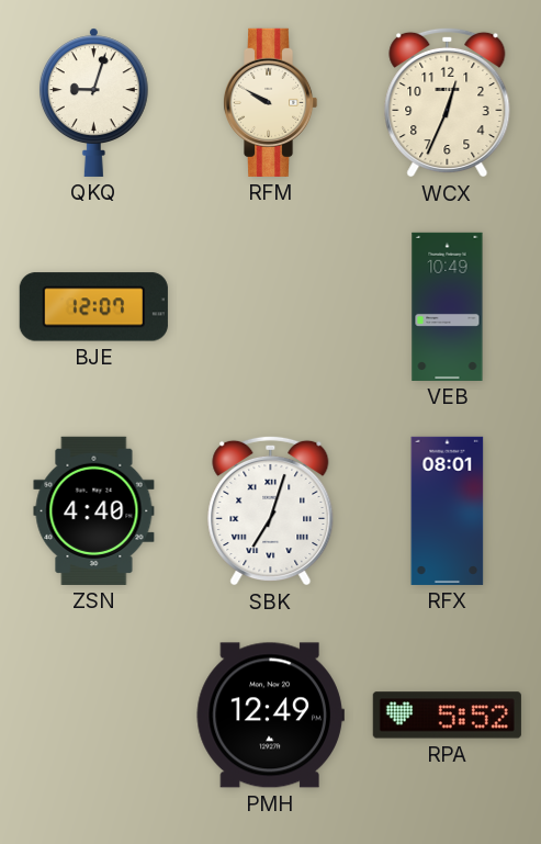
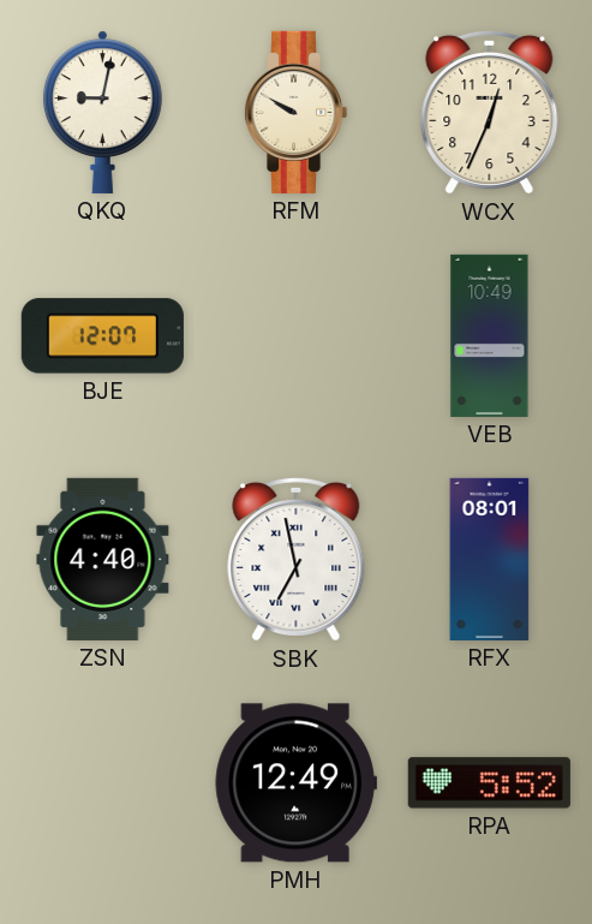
QKQ: 9:03 -> 9:02 (102, 112)
SBK: 7:03 -> 6:58 (297, 559)
